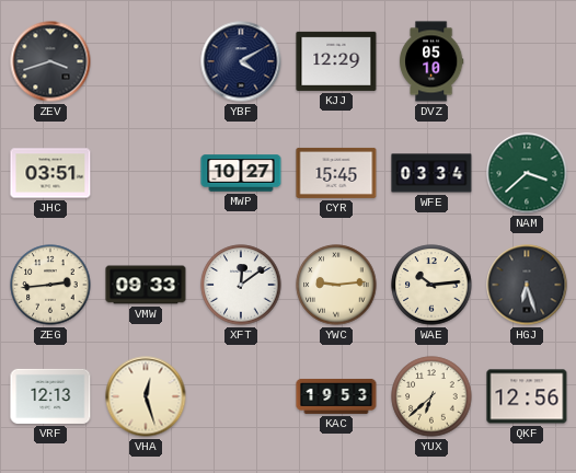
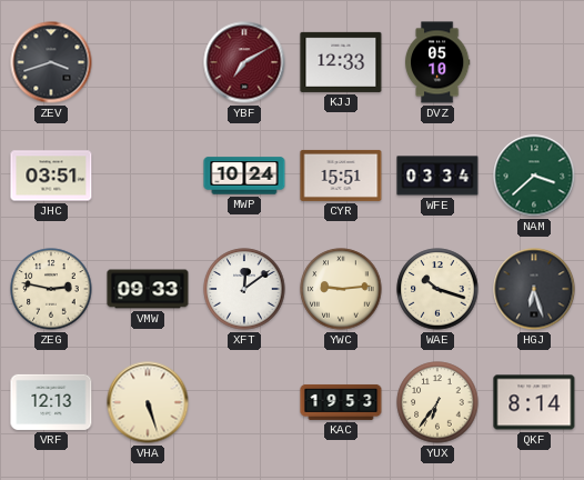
YBF: 4:10 -> 7:10 (244, 62)
YBF dial: navy -> burgundy (244, 62)
KJJ: 12:29 -> 12:33 (341, 62)
MWP: 10:27 -> 10:24 (244, 176)
CYR: 15:45 -> 15:51 (341, 176)
ZEG: 2:44 -> 2:47 (51, 289)
WAE: 10:14 -> 10:18 (437, 289)
VHA: 12:27 -> 5:27 (148, 402)
YUX: 6:38 -> 6:36 (437, 402)
QKF: 12:56 -> 8:14 (534, 402)
